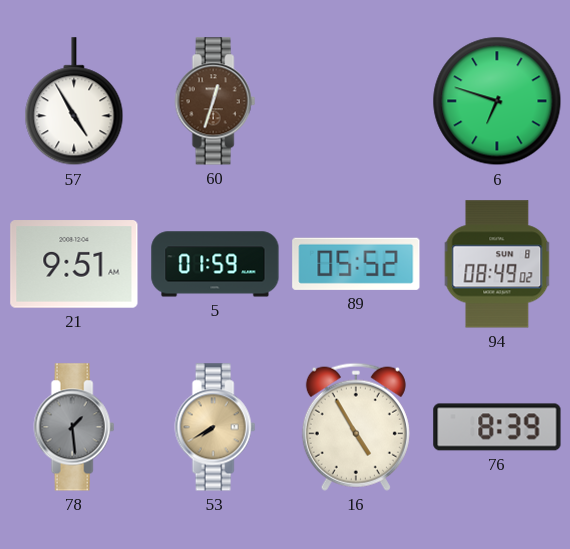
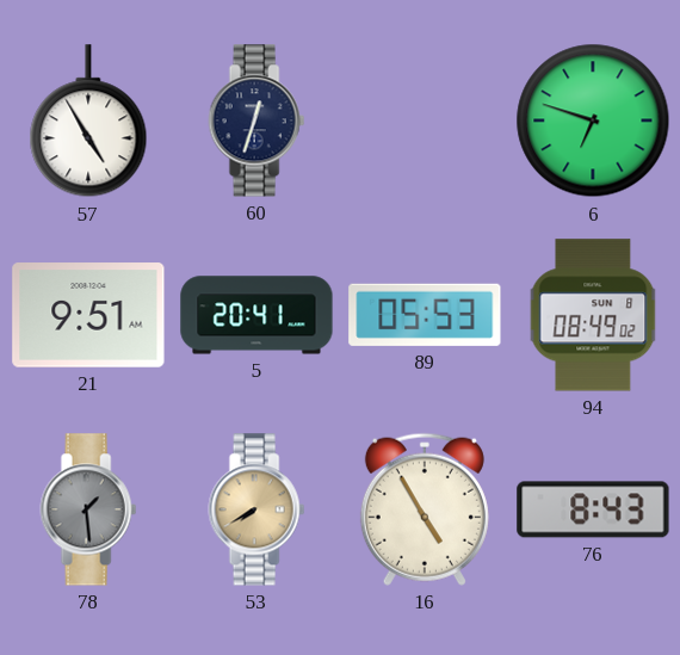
60 dial: brown -> navy (256, 121)
5: 01:59 -> 20:41 (256, 315)
89: 05:52 -> 05:53 (425, 315)
76: 8:39 -> 8:43 (593, 509)
